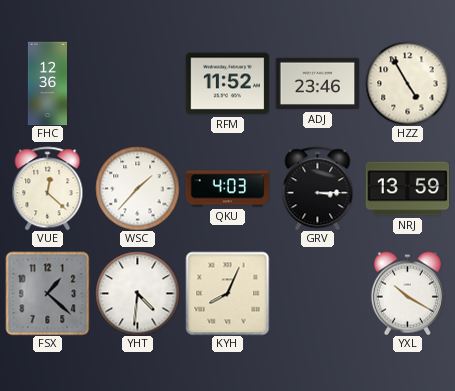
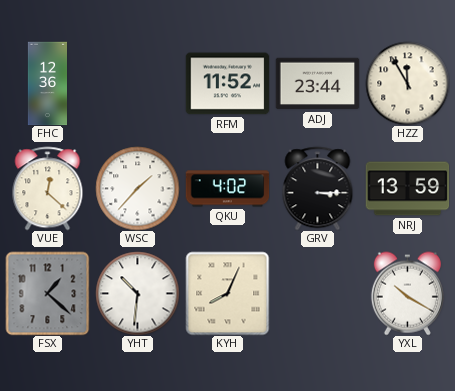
ADJ: 23:46 -> 23:44 (317, 84)
HZZ: 4:55 -> 11:55 (407, 83)
QKU: 4:03 -> 4:02 (227, 189)
YHT: 4:31 -> 10:31 (137, 293)
